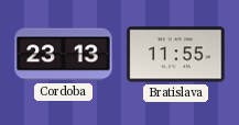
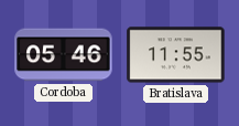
Cordoba: 23:13 -> 05:46 (64, 55)
